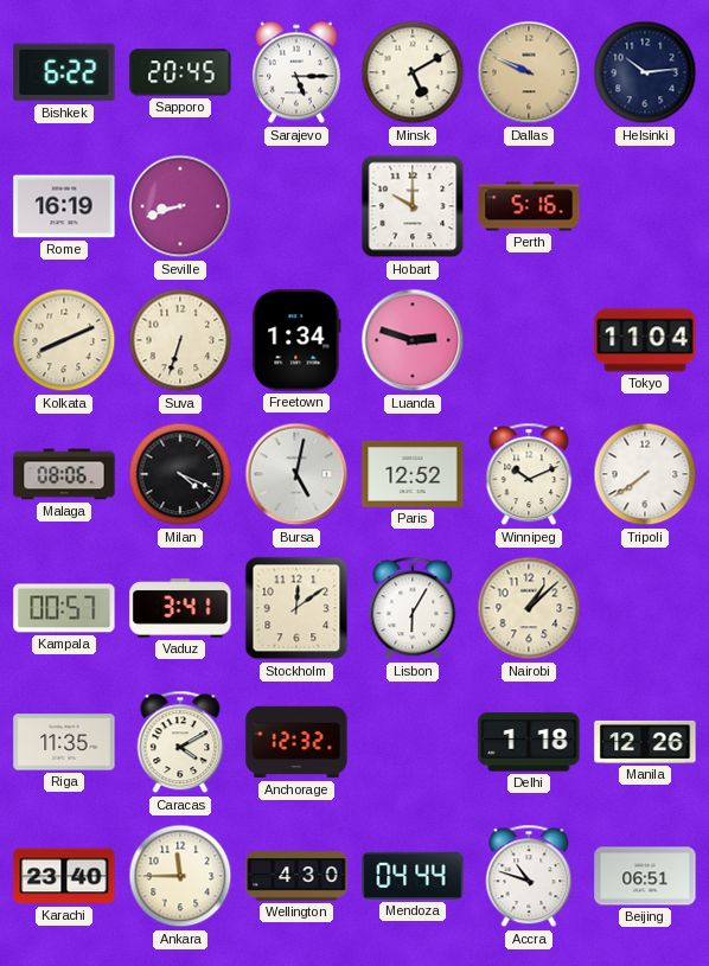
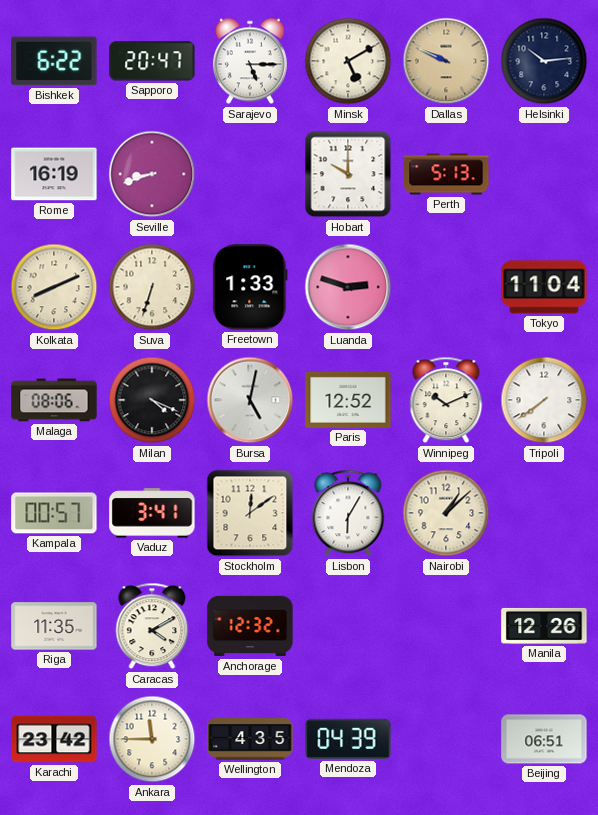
Sapporo: 20:45 -> 20:47 (152, 61)
Perth: 5:16 -> 5:13 (446, 174)
Freetown: 1:34 -> 1:33 (250, 287)
Delhi: 1:18 -> none (529, 742)
Karachi: 23:40 -> 23:42 (54, 739)
Wellington: 4:30 -> 4:35 (250, 739)
Mendoza: 04:44 -> 04:39 (348, 739)
Accra: 10:48 -> none (529, 876)
